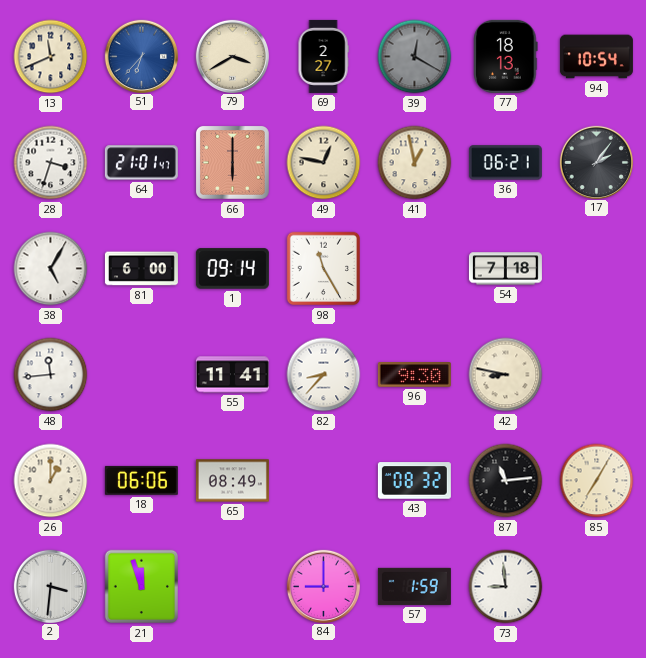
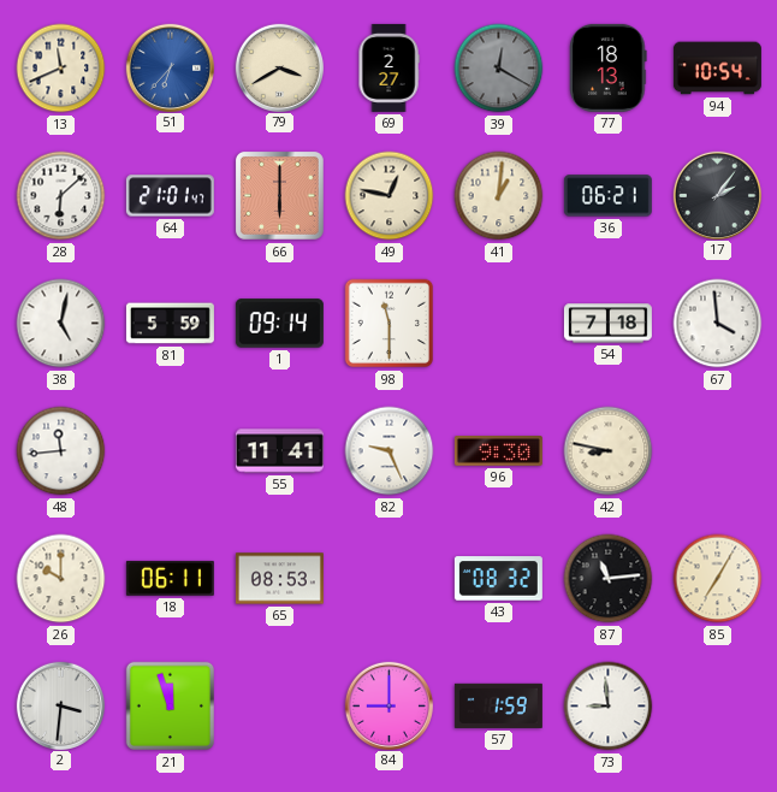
28: 3:33 -> 6:08 (61, 196)
41: 12:58 -> 1:01 (499, 196)
38: 5:05 -> 5:02 (61, 324)
81: 6:00 -> 5:59 (170, 324)
98: 11:25 -> 11:30 (390, 324)
67: none -> 3:59 (718, 324)
82: 8:37 -> 9:26 (390, 451)
26: 1:00 -> 10:00 (61, 579)
18: 06:06 -> 06:11 (170, 578)
65: 08:49 -> 08:53 (279, 579)
